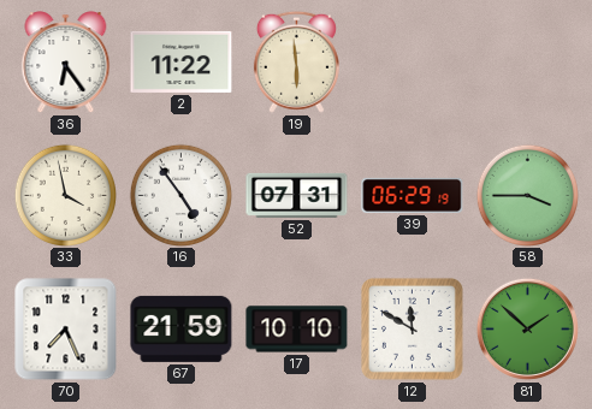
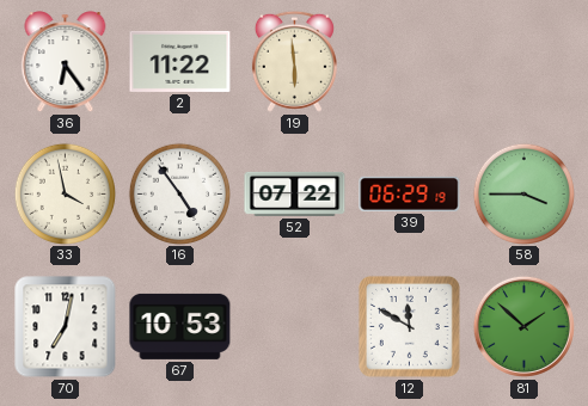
52: 07:31 -> 07:22 (295, 193)
70: 7:26 -> 7:02 (66, 327)
67: 21:59 -> 10:53 (180, 326)
17: 10:10 -> none (297, 330)
